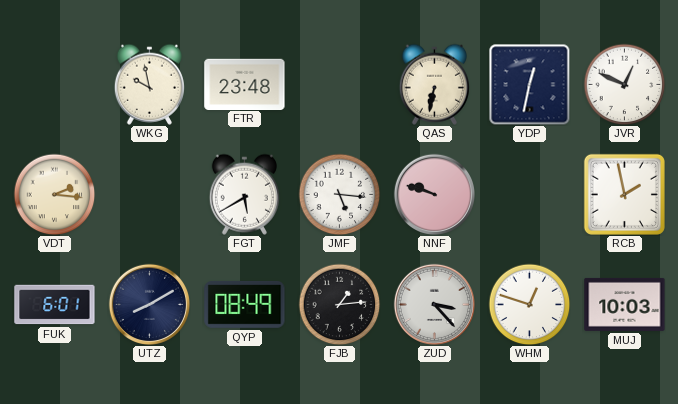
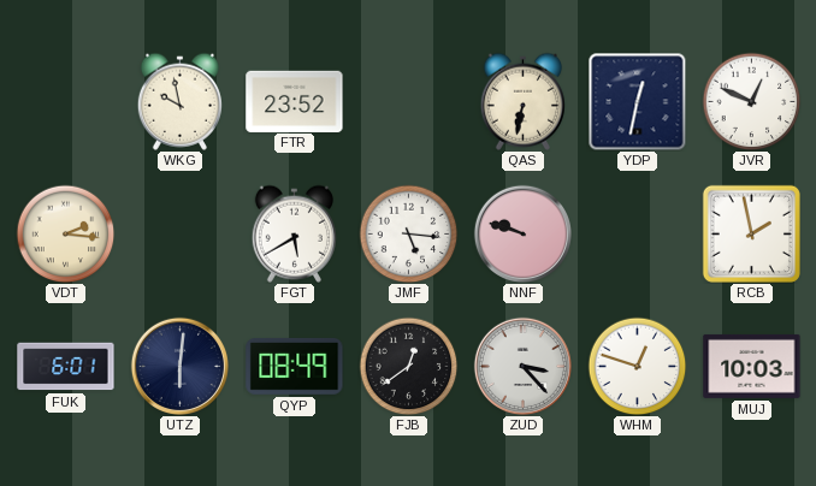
FTR: 23:48 -> 23:52 (295, 101)
UTZ: 8:10 -> 6:01 (179, 366)
FJB: 1:14 -> 12:39 (408, 366)
